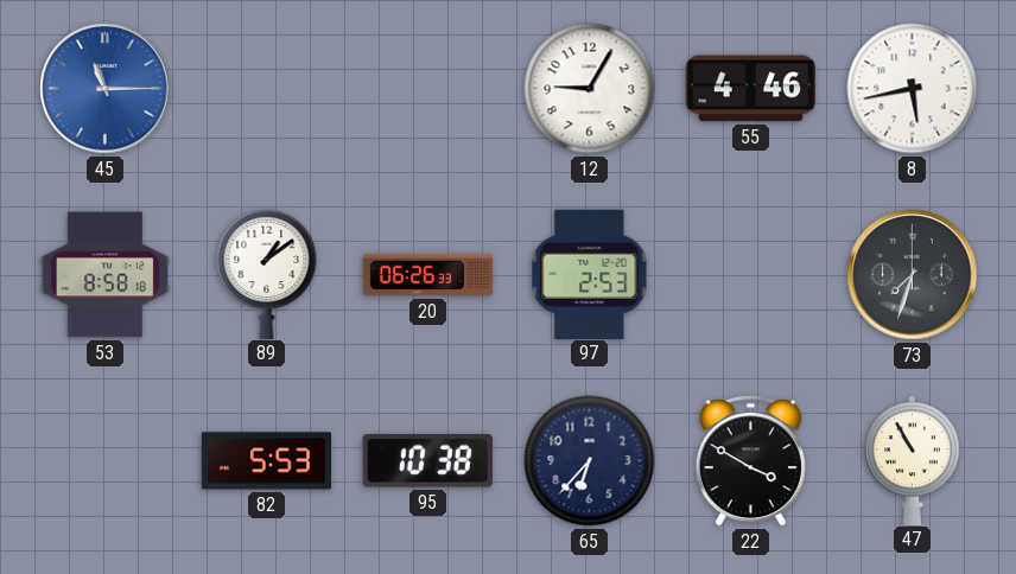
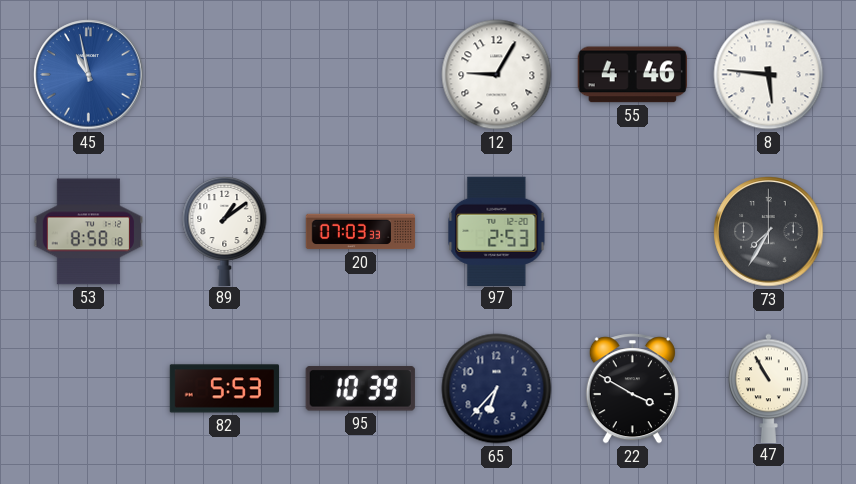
45: 11:15 -> 10:58 (89, 75)
8: 5:43 -> 5:46 (769, 75)
20: 06:26 -> 07:03 (361, 232)
73: 7:33 -> 7:35 (769, 232)
95: 10:38 -> 10:39 (360, 389)
